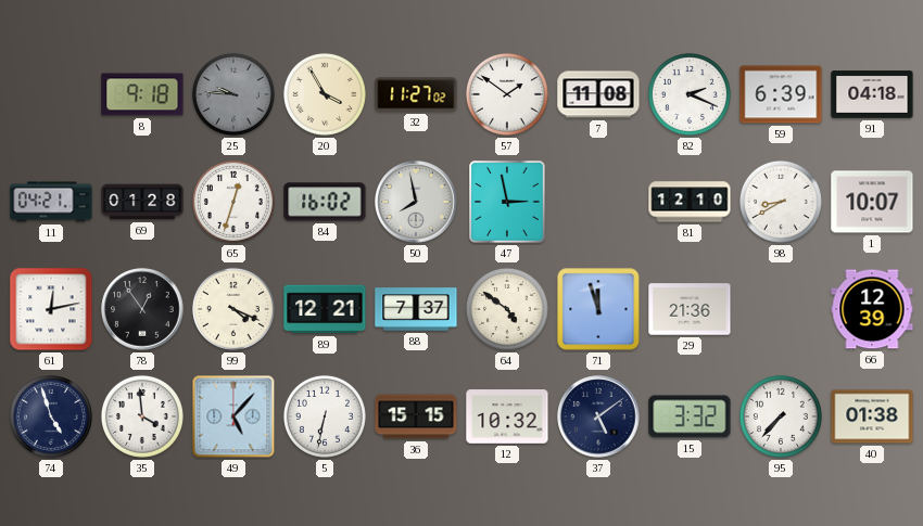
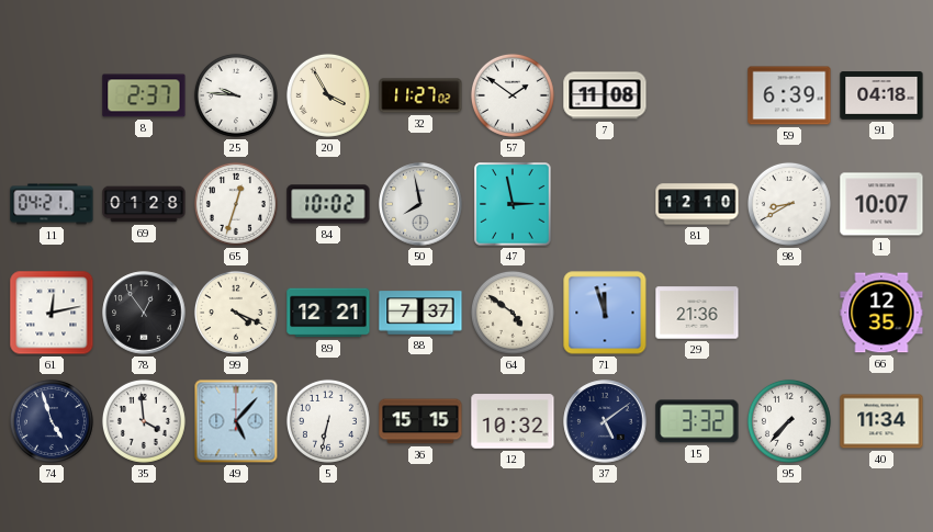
8: 9:18 -> 2:37 (144, 95)
25 dial: grey -> white (236, 95)
82: 2:19 -> none (690, 94)
84: 16:02 -> 10:02 (328, 204)
66: 12:39 -> 12:35 (881, 313)
40: 01:38 -> 11:34 (881, 421)
